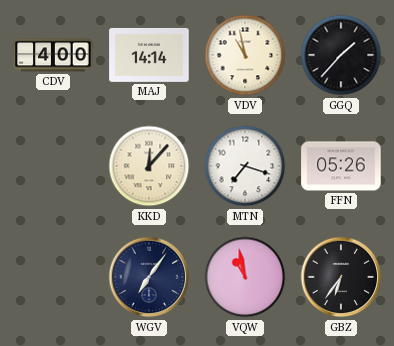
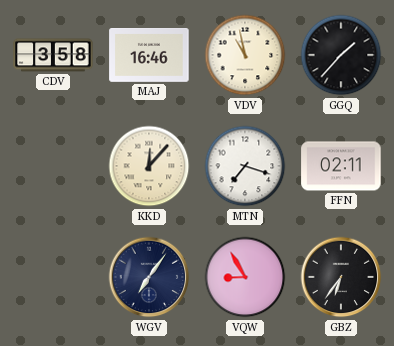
CDV: 4:00 -> 3:58 (53, 55)
MAJ: 14:14 -> 16:46 (149, 56)
FFN: 05:26 -> 02:11 (341, 166)
VQW: 10:58 -> 8:55 (245, 277)
